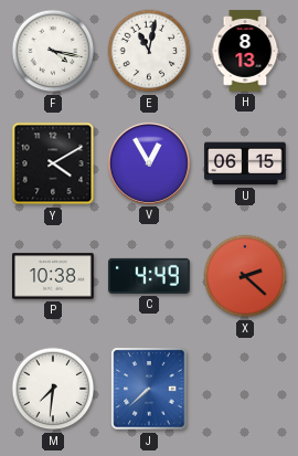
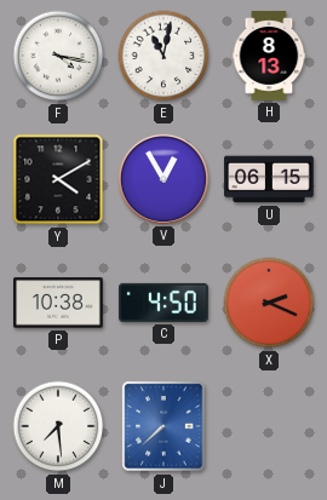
C: 4:49 -> 4:50 (165, 303)
X: 2:22 -> 2:19 (269, 303)
M: 7:31 -> 7:29 (58, 426)
